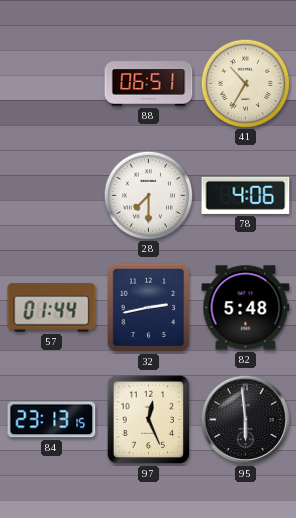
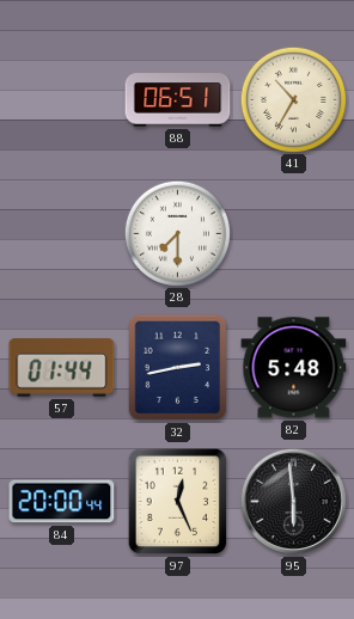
78: 4:06 -> none (246, 195)
84: 23:13 -> 20:00 (62, 502)
